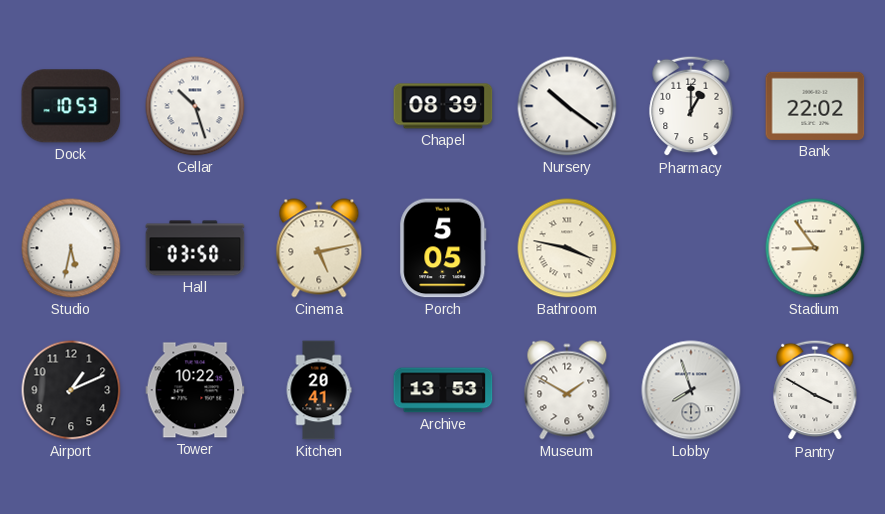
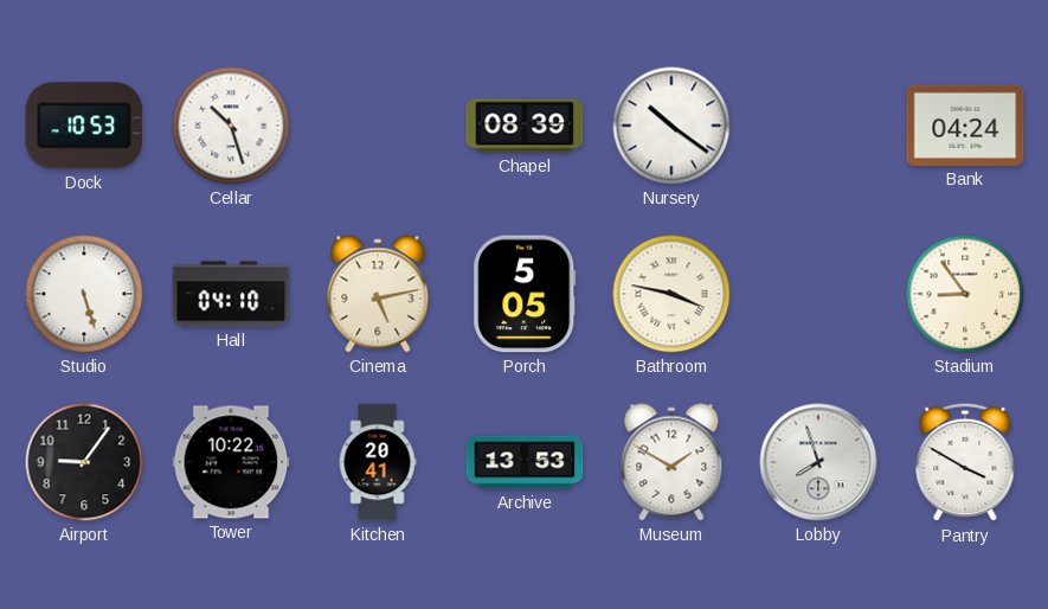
Pharmacy: 1:00 -> none (691, 106)
Bank: 22:02 -> 04:24 (965, 126)
Studio: 5:32 -> 5:27 (84, 294)
Hall: 03:50 -> 04:10 (231, 294)
Airport: 1:11 -> 9:06 (84, 462)
